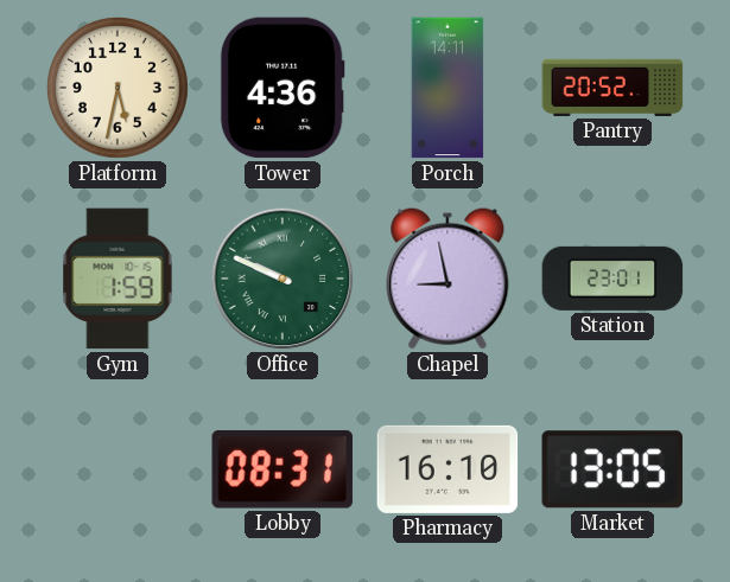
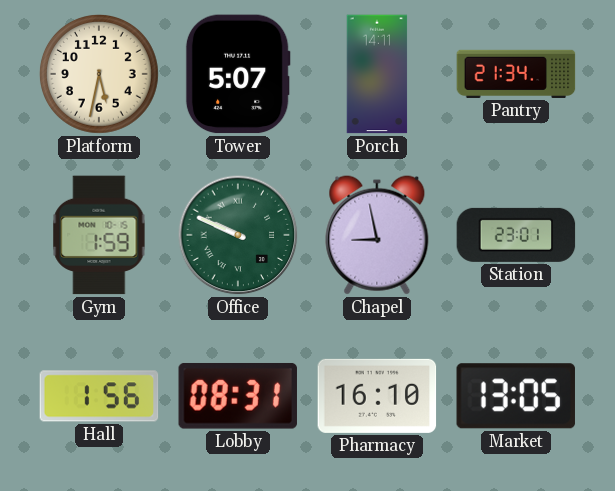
Tower: 4:36 -> 5:07 (238, 74)
Pantry: 20:52 -> 21:34 (516, 74)
Hall: none -> 1:56 (99, 396)
